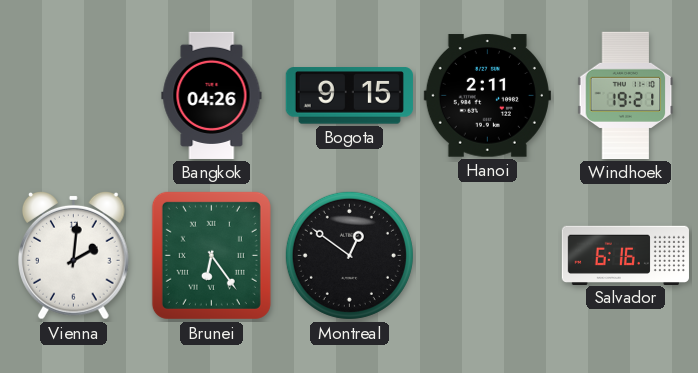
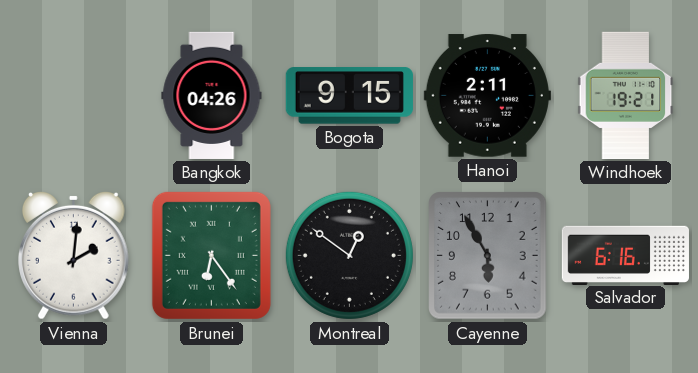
Cayenne: none -> 5:55 (488, 256)
